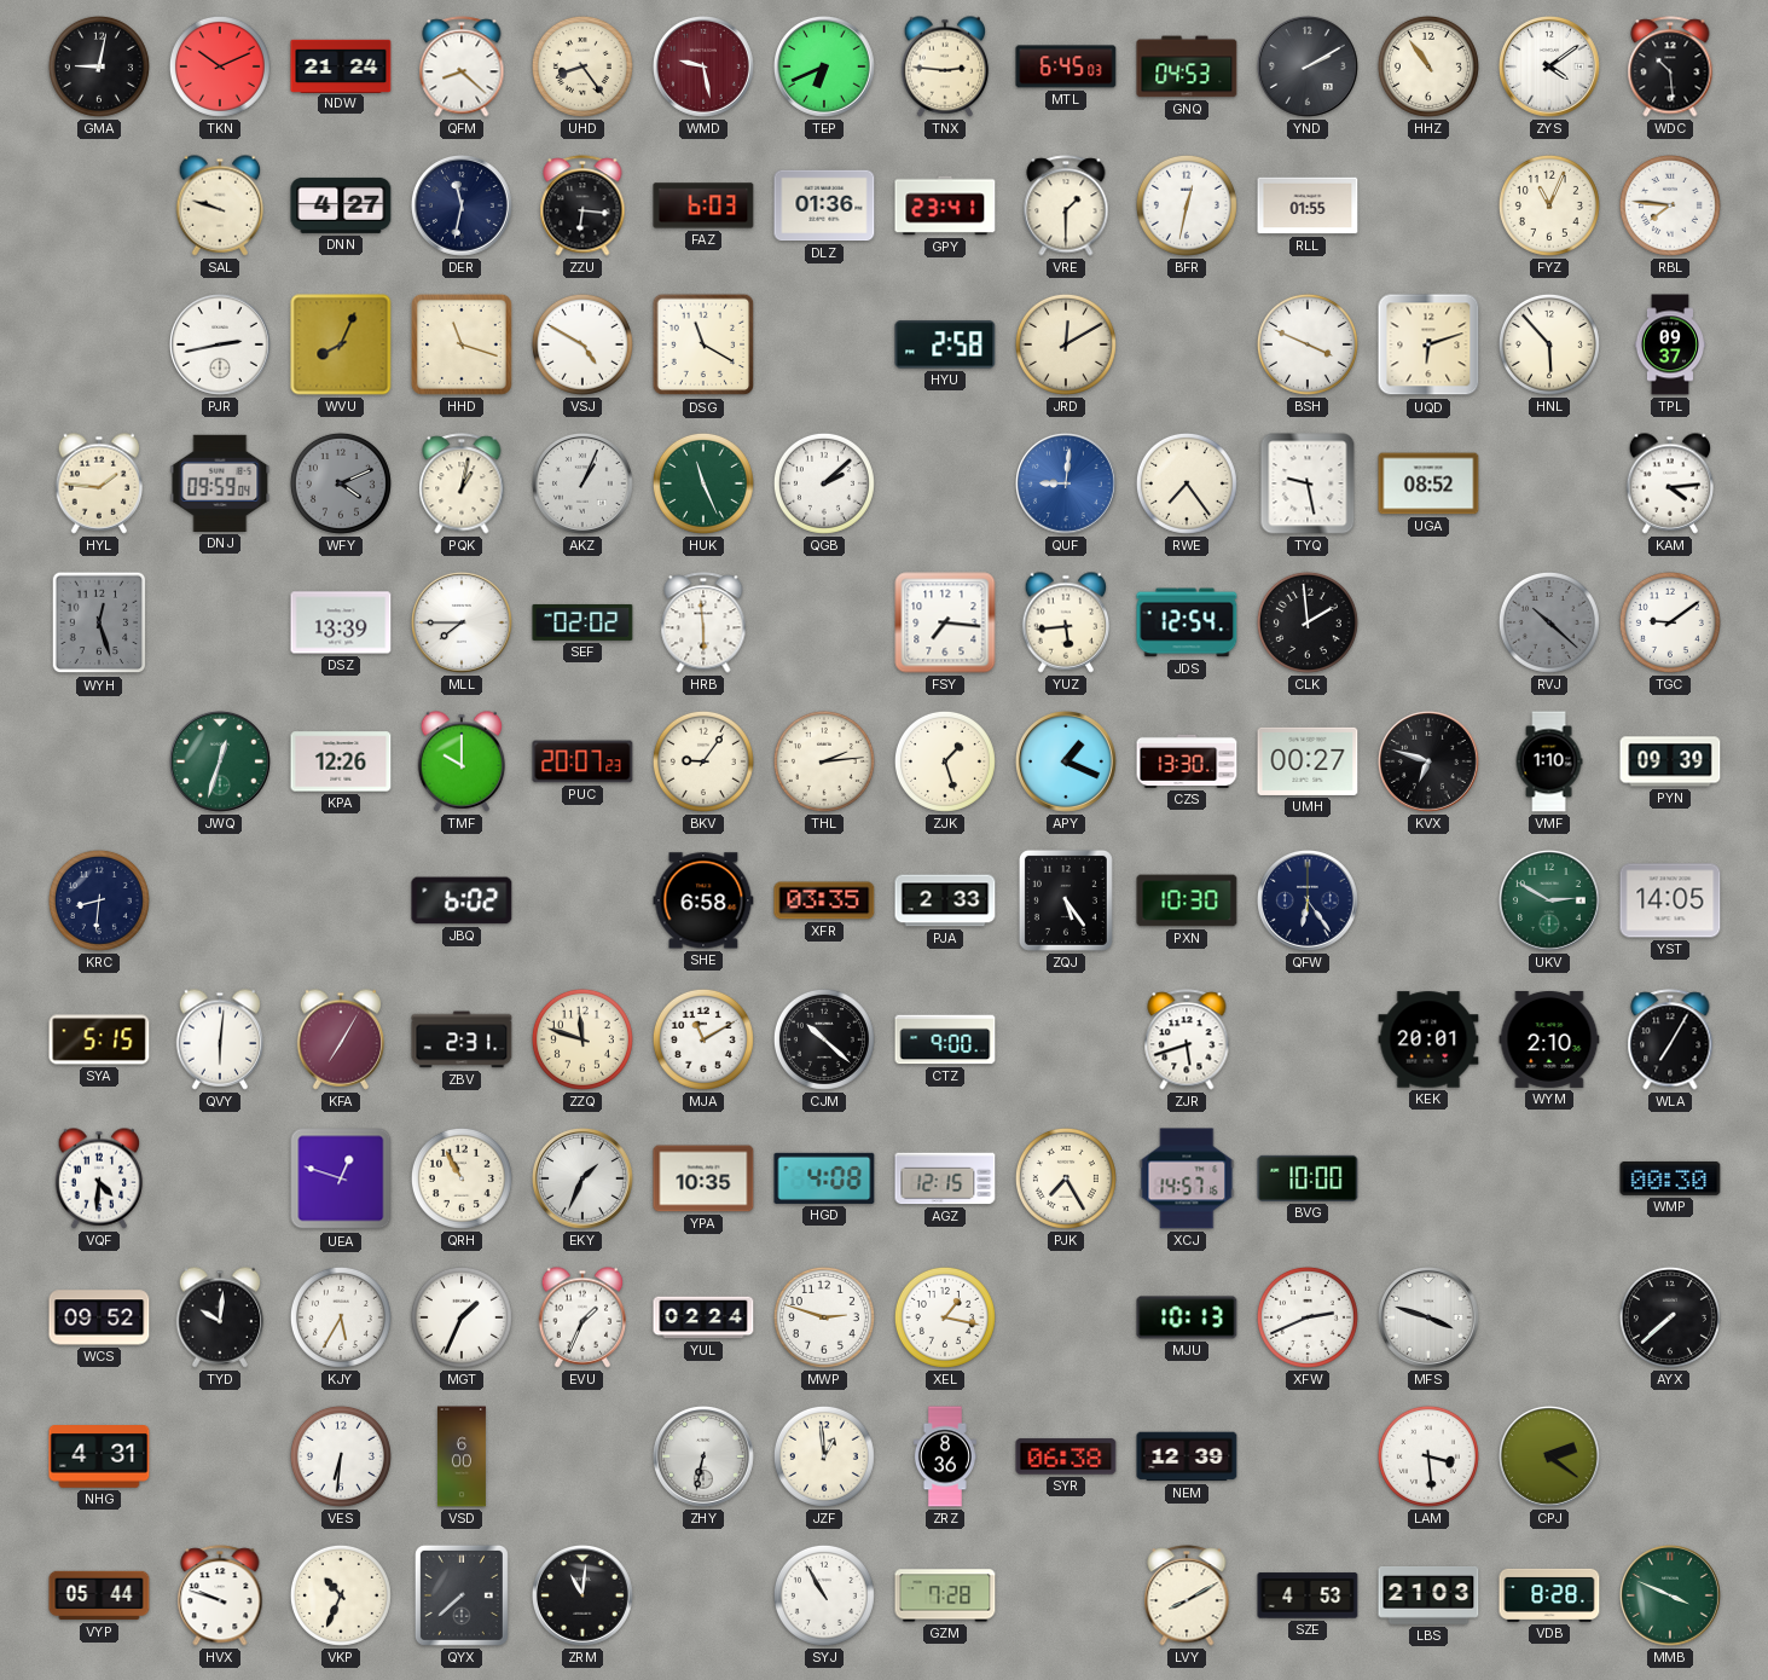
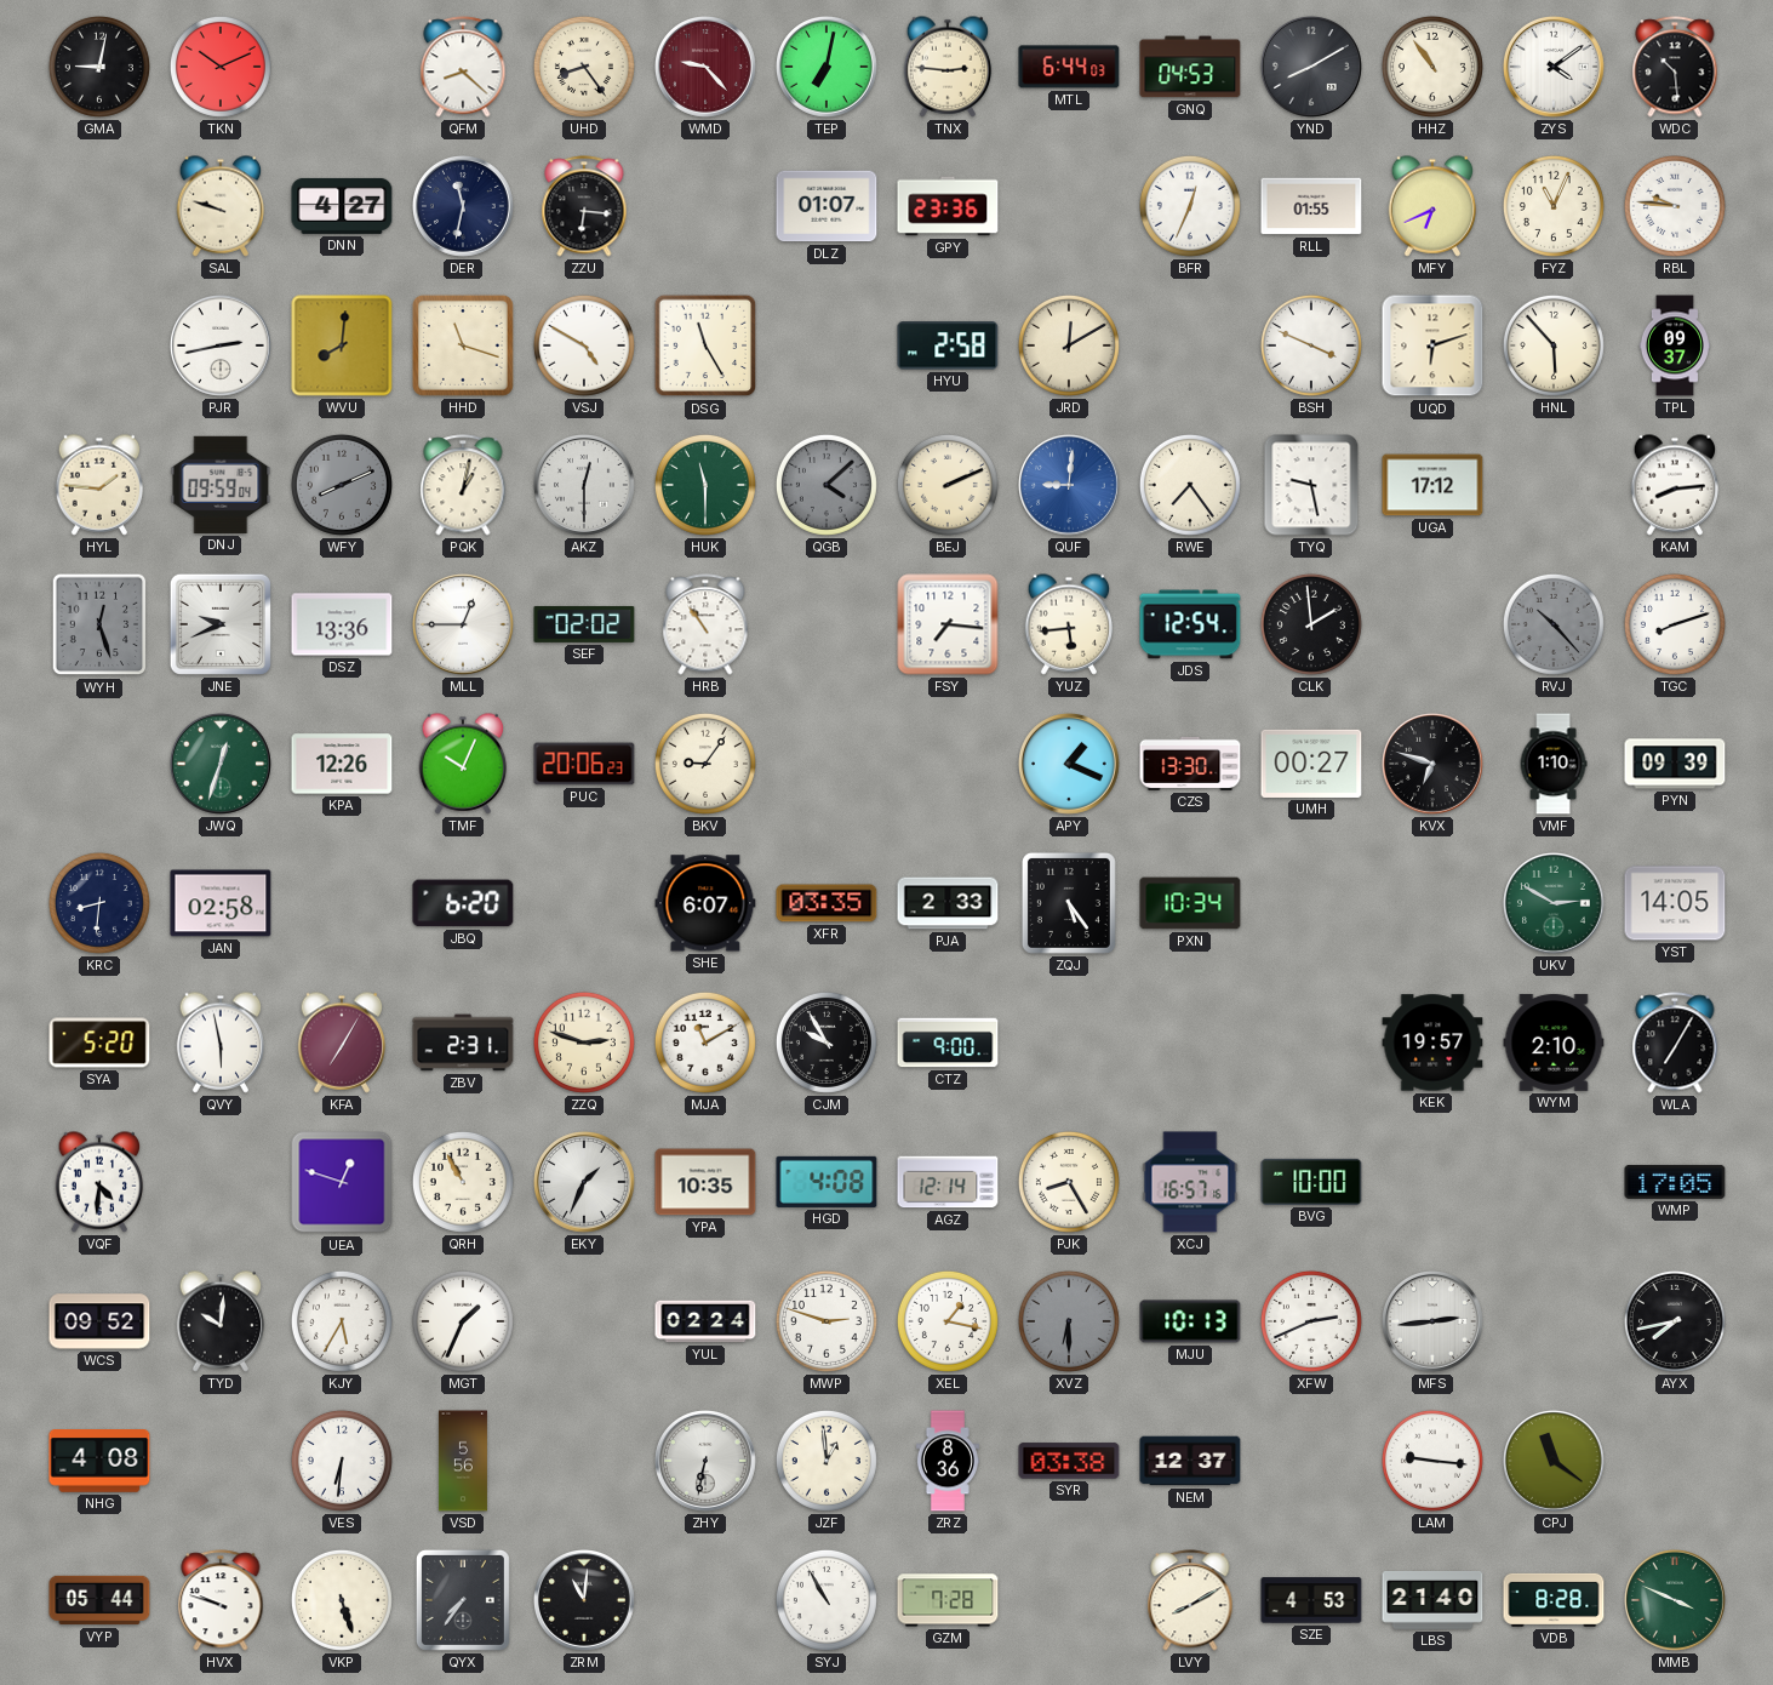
NDW: 21:24 -> none (341, 65)
WMD: 9:28 -> 9:23 (707, 68)
TEP: 6:41 -> 7:02 (828, 68)
MTL: 6:45 -> 6:44 (1069, 67)
YND: 2:10 -> 8:10 (1312, 68)
FAZ: 6:03 -> none (703, 205)
DLZ: 01:36 -> 01:07 (827, 206)
GPY: 23:41 -> 23:36 (948, 206)
VRE: 1:30 -> none (1066, 205)
BFR: 12:32 -> 12:34 (1190, 206)
MFY: none -> 6:41 (1432, 206)
RBL: 7:46 -> 9:46 (1675, 206)
WVU: 8:04 -> 8:01 (342, 345)
DSG: 11:20 -> 11:25 (705, 345)
WFY: 4:11 -> 8:11 (342, 485)
AKZ: 1:04 -> 12:30 (585, 486)
HUK: 11:26 -> 11:30 (705, 485)
QGB: 2:08 -> 4:08 (827, 485)
QGB dial: white -> grey (827, 485)
BEJ: none -> 2:11 (948, 485)
UGA: 08:52 -> 17:12 (1432, 485)
KAM: 4:14 -> 8:14 (1675, 485)
JNE: none -> 9:41 (221, 624)
DSZ: 13:39 -> 13:36 (342, 624)
MLL: 7:45 -> 12:45 (464, 626)
HRB: 5:59 -> 10:54 (705, 624)
RVJ: 10:22 -> 10:23 (1554, 624)
TGC: 9:09 -> 8:12 (1675, 624)
TMF: 10:00 -> 10:04 (463, 764)
PUC: 20:07 -> 20:06 (584, 764)
THL: 2:14 -> none (824, 761)
ZJK: 1:27 -> none (945, 761)
JAN: none -> 02:58 (221, 903)
JBQ: 6:02 -> 6:20 (463, 903)
SHE: 6:58 -> 6:07 (705, 903)
PXN: 10:30 -> 10:34 (1190, 903)
QFW: 6:24 -> none (1309, 902)
SYA: 5:15 -> 5:20 (99, 1043)
QVY: 6:01 -> 5:58 (221, 1043)
ZZQ: 11:48 -> 2:48 (584, 1043)
CJM: 10:22 -> 9:55 (827, 1043)
ZJR: 5:42 -> none (1187, 1039)
KEK: 20:01 -> 19:57 (1432, 1043)
AGZ: 12:15 -> 12:14 (948, 1182)
PJK: 7:25 -> 8:25 (1069, 1182)
XCJ: 14:57 -> 16:57 (1190, 1182)
WMP: 00:30 -> 17:05 (1675, 1182)
EVU: 1:34 -> none (582, 1317)
XVZ: none -> 6:30 (1069, 1321)
MFS: 3:48 -> 2:44 (1434, 1323)
AYX: 7:38 -> 7:43 (1675, 1321)
NHG: 4:31 -> 4:08 (99, 1461)
VSD: 6:00 -> 5:56 (463, 1461)
SYR: 06:38 -> 03:38 (1069, 1461)
NEM: 12:39 -> 12:37 (1190, 1461)
LAM: 3:29 -> 9:16 (1432, 1461)
CPJ: 2:21 -> 11:21 (1555, 1462)
VKP: 10:34 -> 5:27 (342, 1600)
QYX: 7:38 -> 7:36 (463, 1600)
LBS: 21:03 -> 21:40 (1432, 1601)
